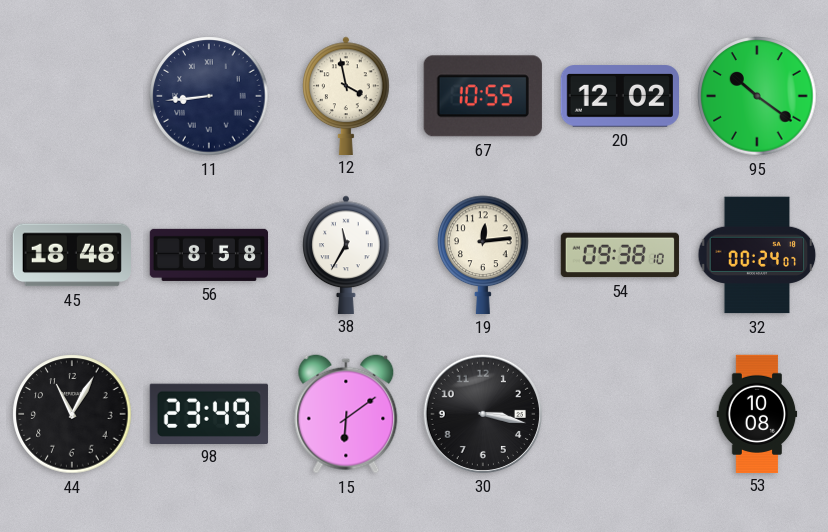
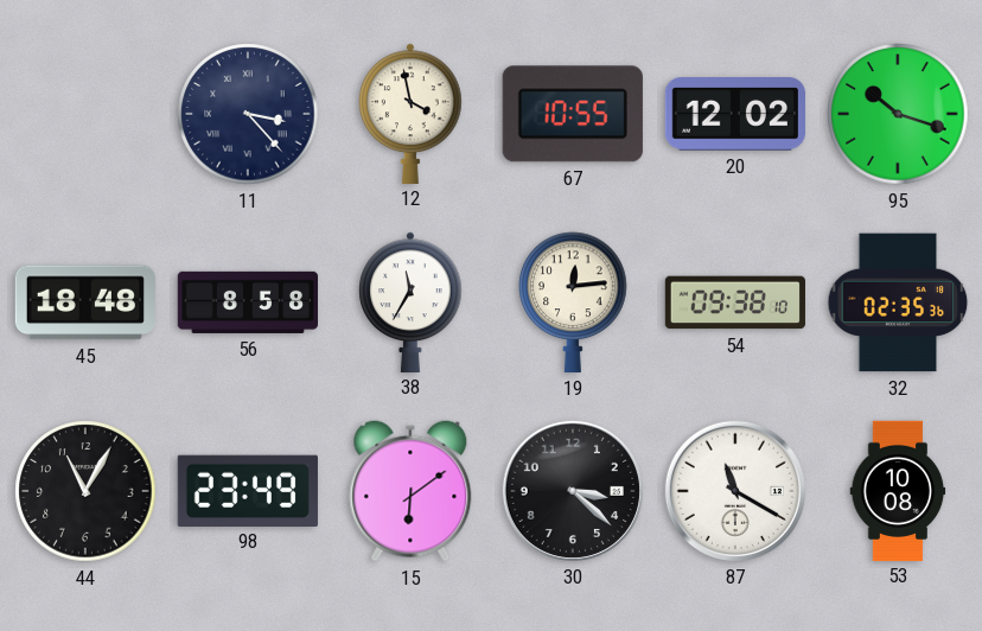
11: 8:44 -> 3:23 (248, 114)
95: 10:21 -> 10:18 (898, 114)
32: 00:24 -> 02:35 (898, 302)
30: 3:17 -> 3:22 (573, 491)
87: none -> 11:20 (735, 491)
